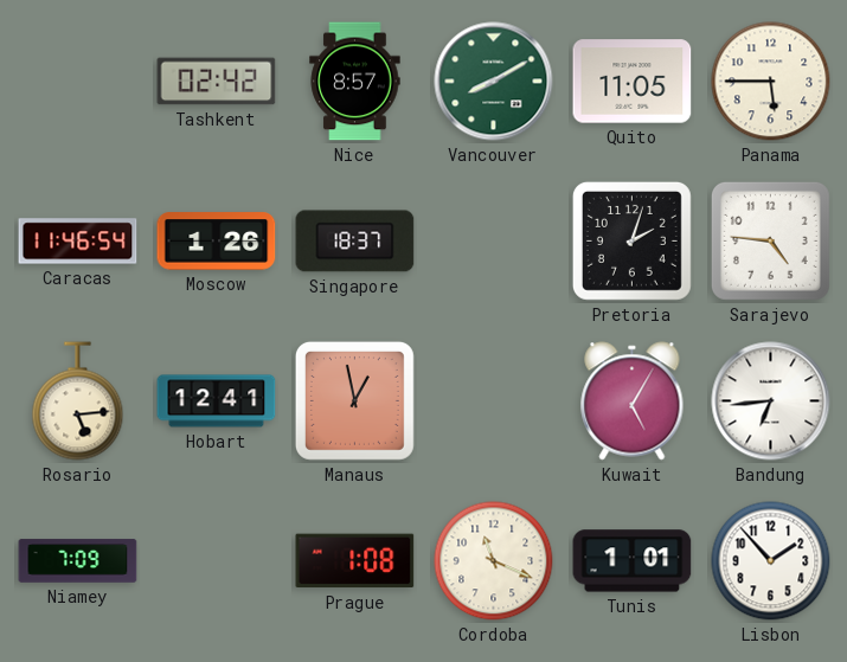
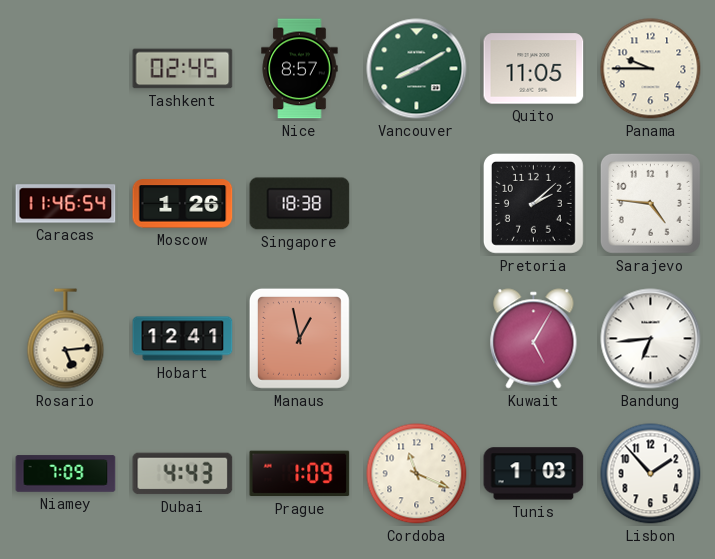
Tashkent: 02:42 -> 02:45 (183, 69)
Panama: 5:45 -> 9:45 (651, 69)
Singapore: 18:37 -> 18:38 (300, 204)
Pretoria: 2:03 -> 2:08 (533, 203)
Dubai: none -> 4:43 (183, 474)
Prague: 1:08 -> 1:09 (300, 474)
Tunis: 1:01 -> 1:03 (534, 474)
